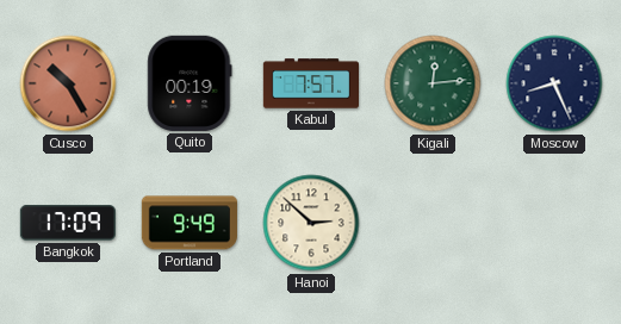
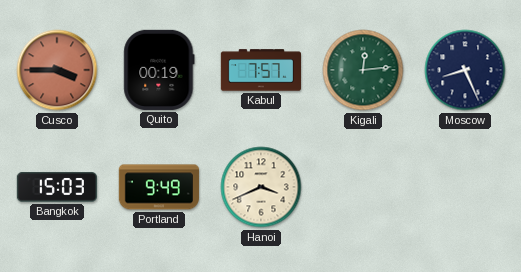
Cusco: 10:25 -> 3:45 (57, 70)
Bangkok: 17:09 -> 15:03 (57, 187)
Hanoi: 2:52 -> 3:41 (261, 187)
